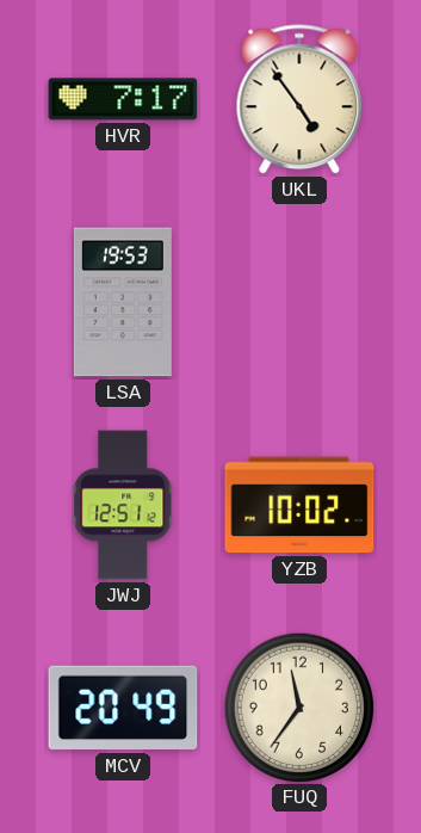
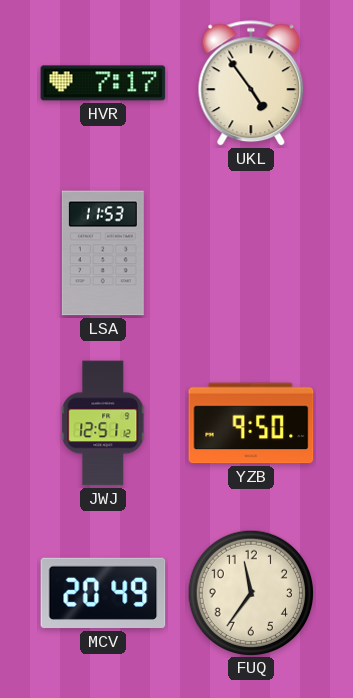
LSA: 19:53 -> 11:53 (103, 253)
YZB: 10:02 -> 9:50 (251, 423)
